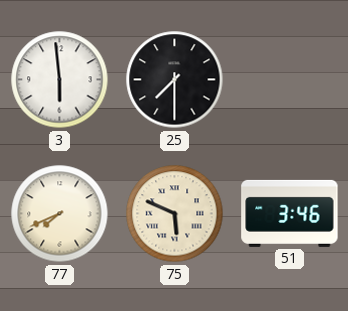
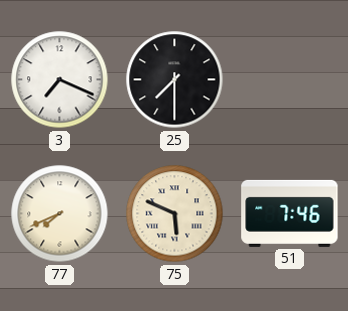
3: 5:59 -> 7:19 (60, 80)
51: 3:46 -> 7:46 (290, 213)
